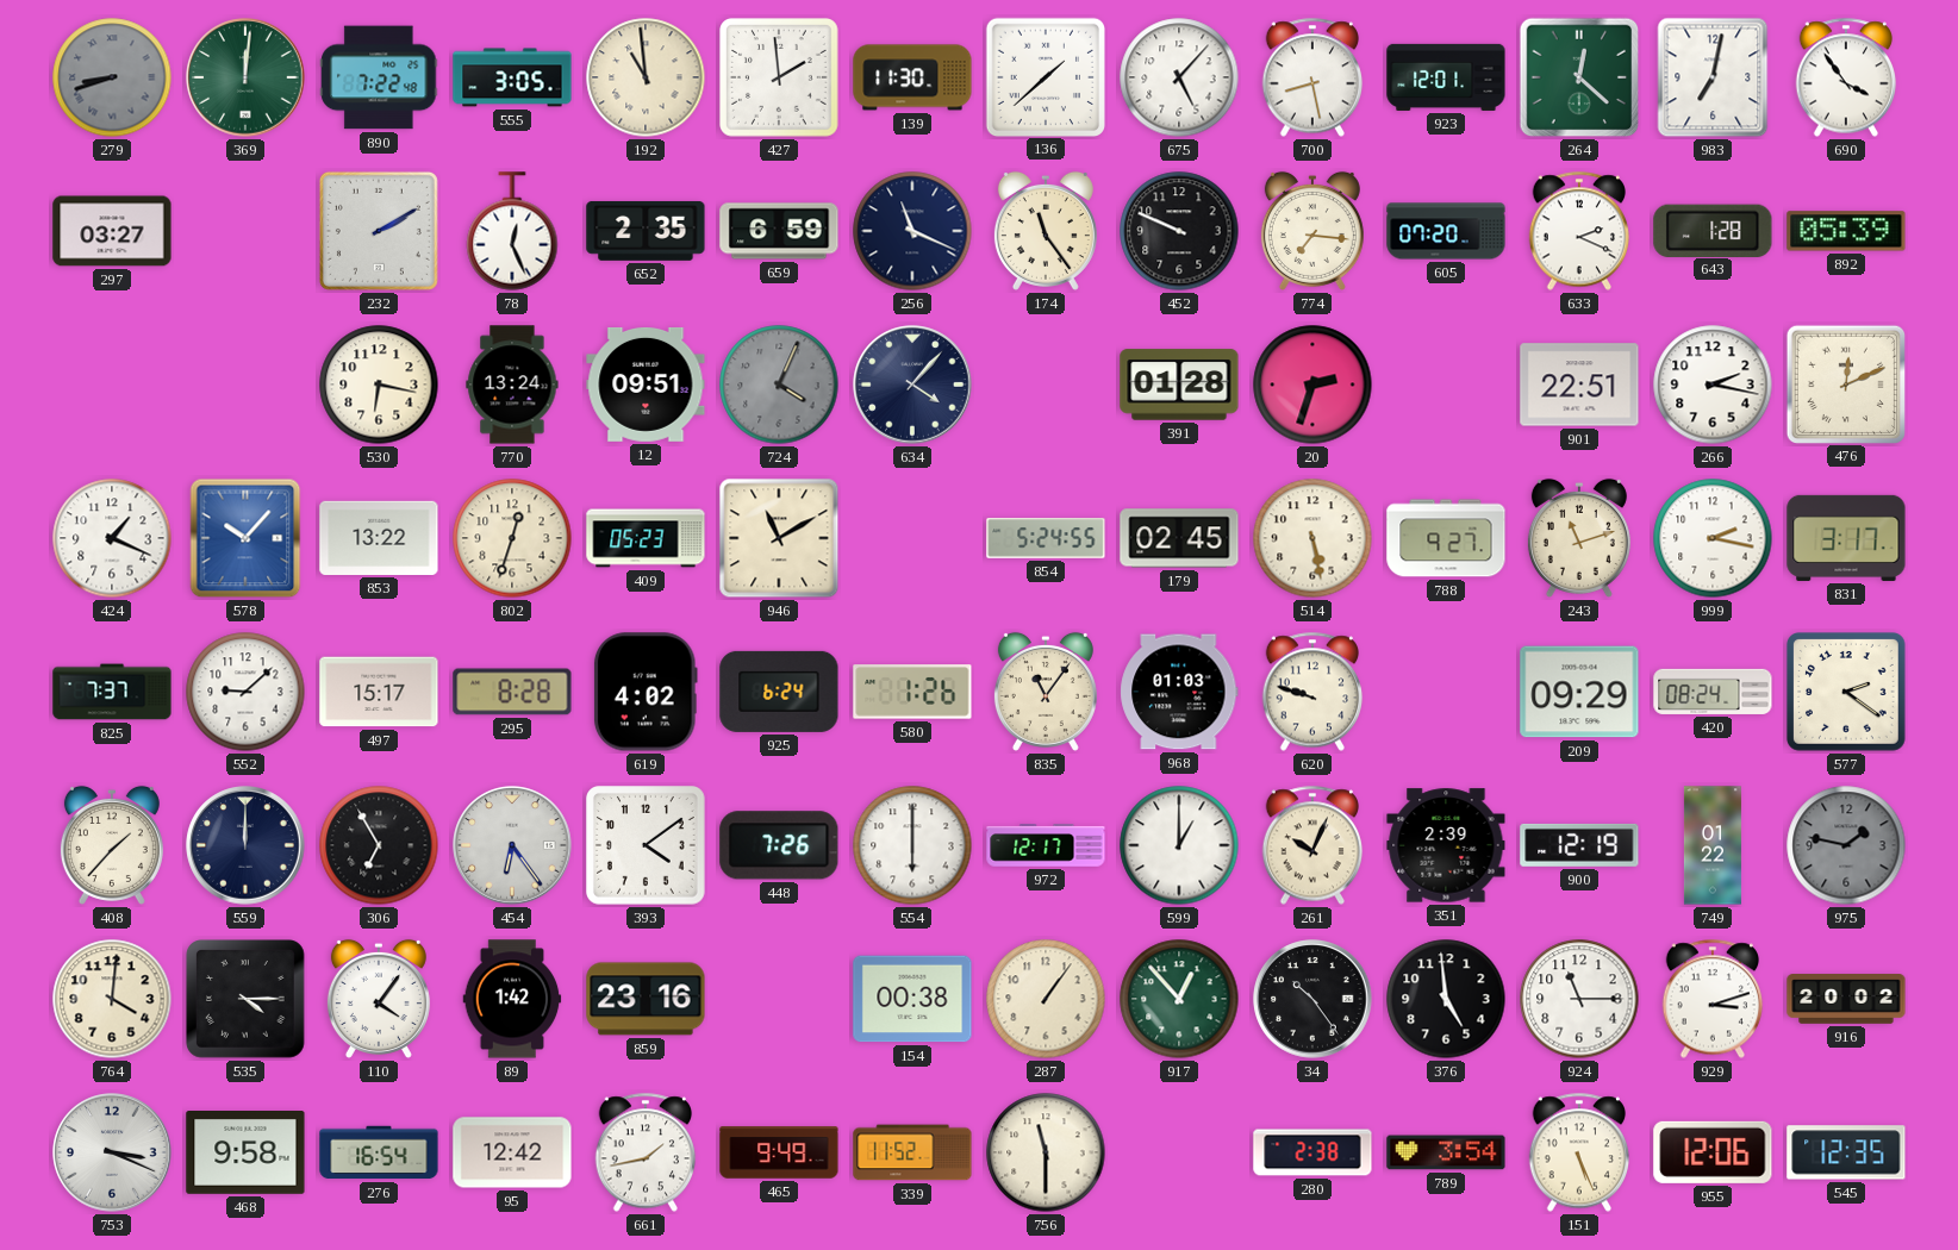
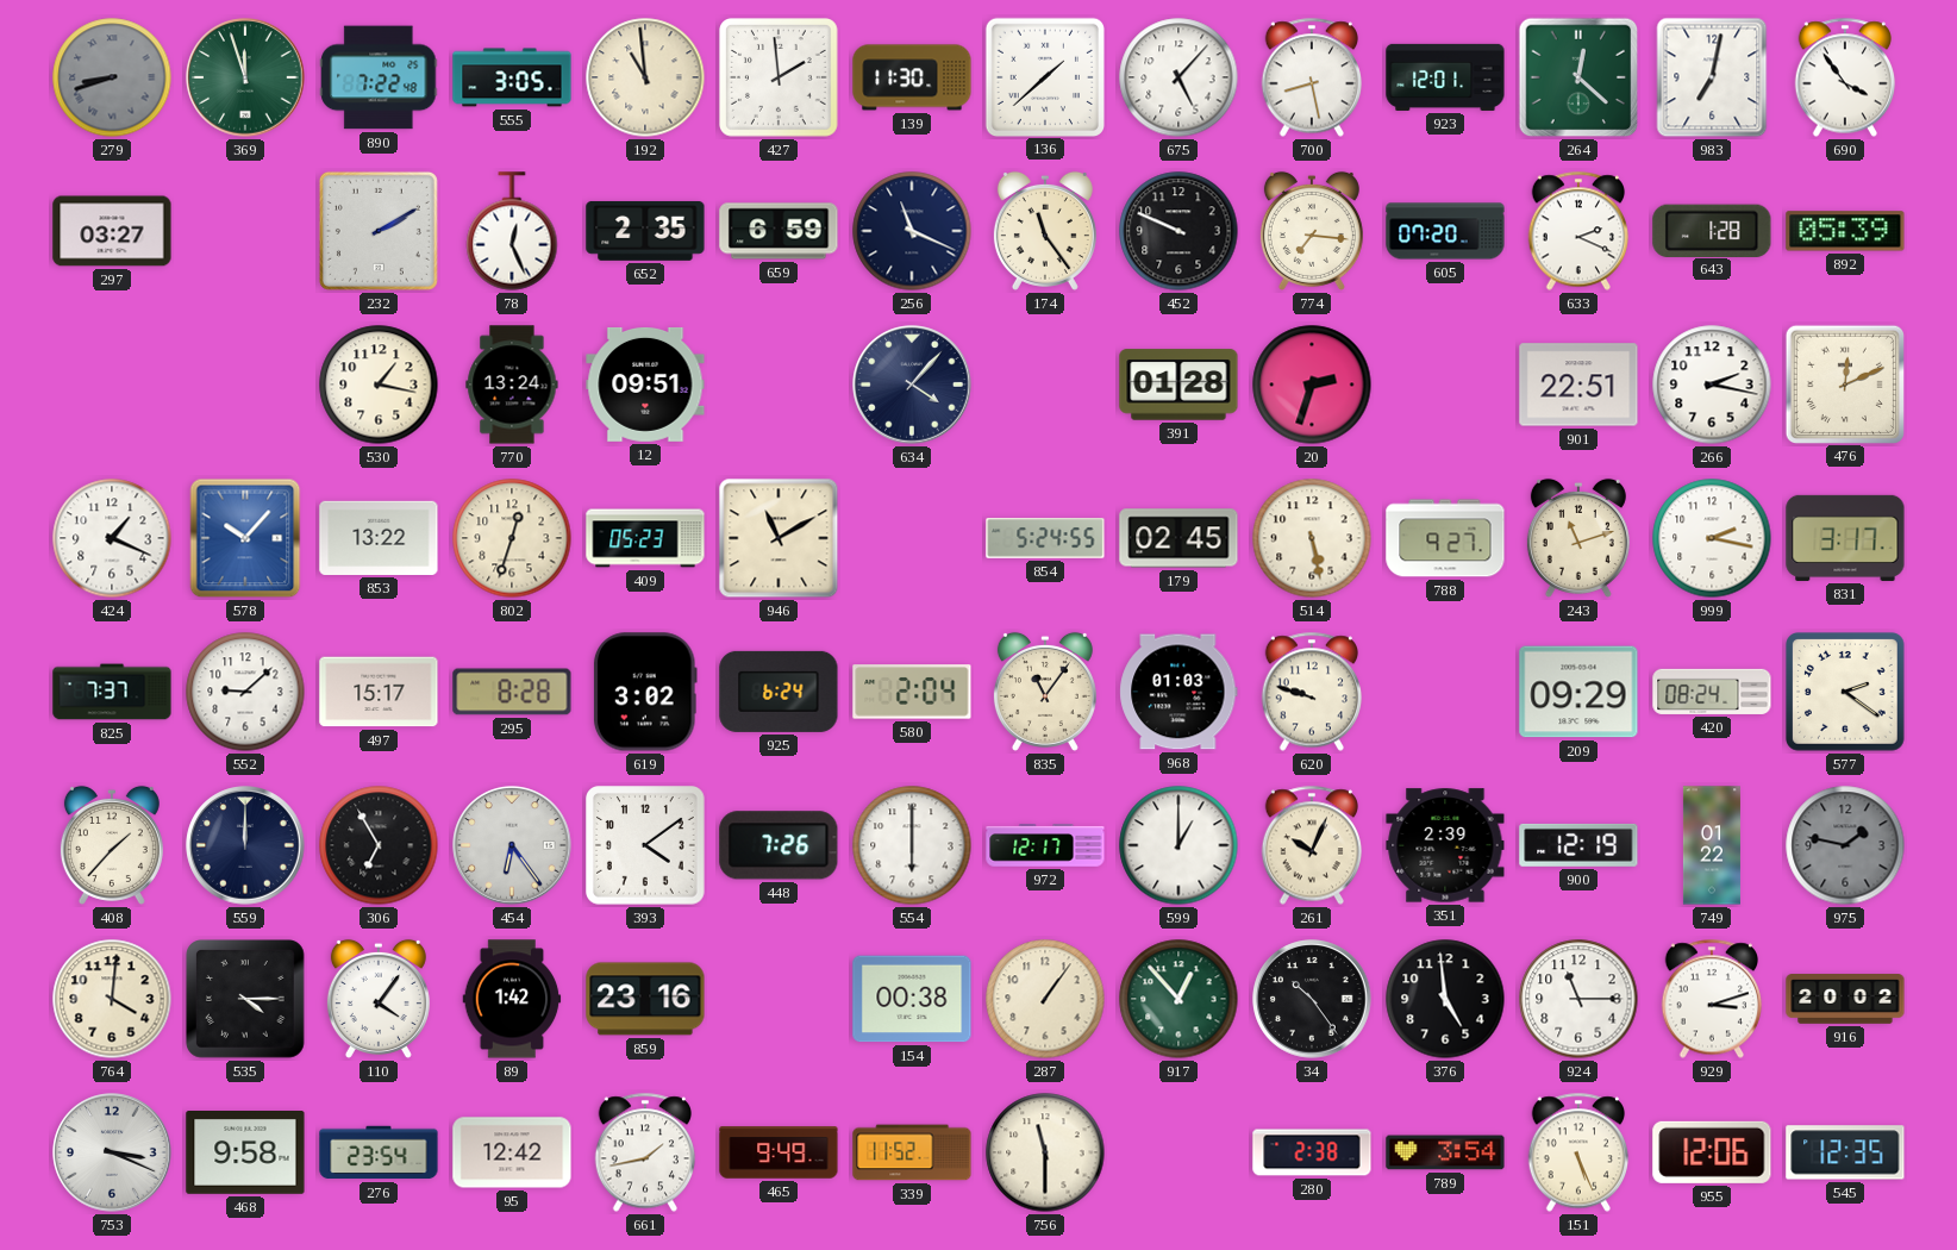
369: 12:01 -> 11:57 (245, 77)
530: 6:17 -> 1:17 (379, 385)
724: 4:04 -> none (779, 385)
619: 4:02 -> 3:02 (645, 692)
580: 1:26 -> 2:04 (912, 692)
276: 16:54 -> 23:54 (379, 1152)
